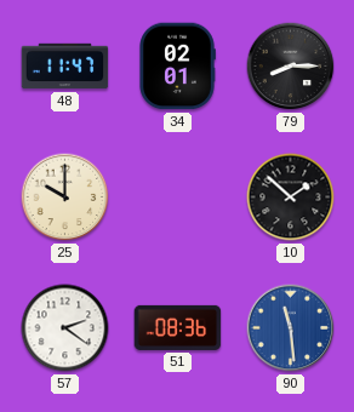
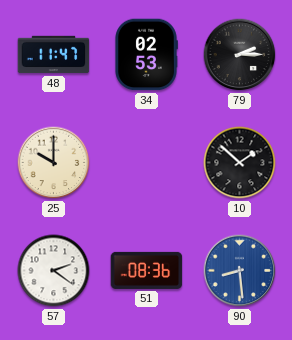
34: 02:01 -> 02:53 (146, 55)
79: 8:15 -> 2:15 (240, 55)
90: 11:29 -> 8:29 (240, 271)
